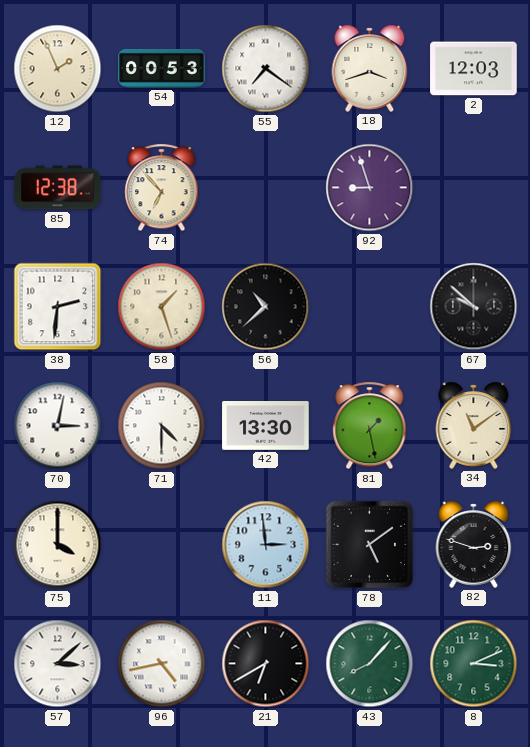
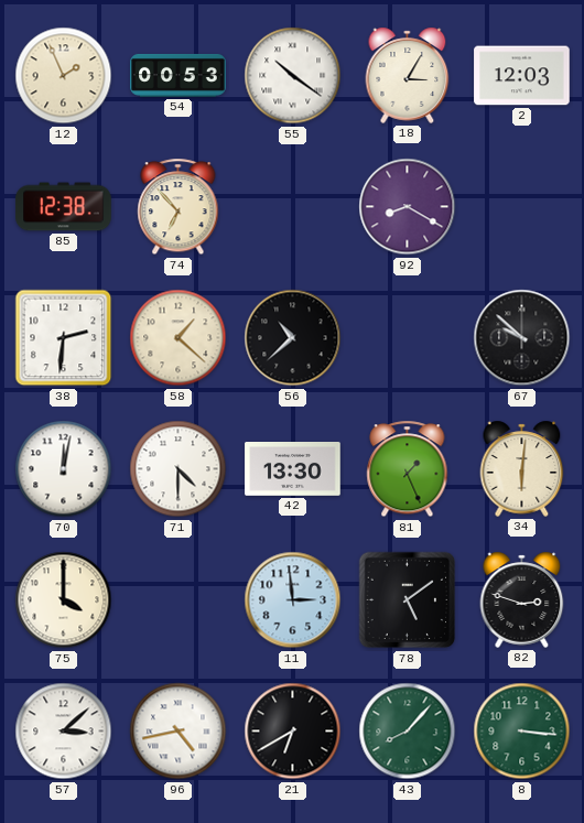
55: 7:21 -> 10:21 (293, 76)
18: 3:42 -> 3:05 (408, 75)
92: 8:57 -> 8:20 (408, 207)
58: 1:27 -> 1:22 (179, 338)
70: 3:02 -> 12:02 (64, 469)
81: 1:28 -> 1:26 (408, 469)
34: 11:09 -> 6:01 (522, 468)
8: 3:11 -> 3:16 (522, 732)
